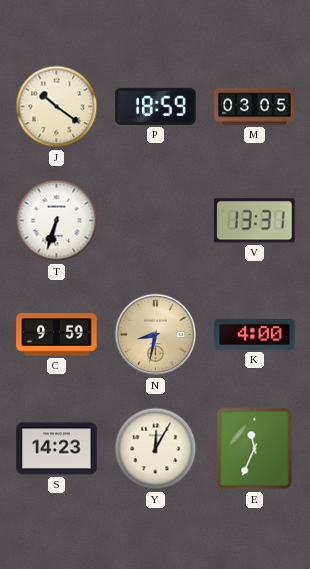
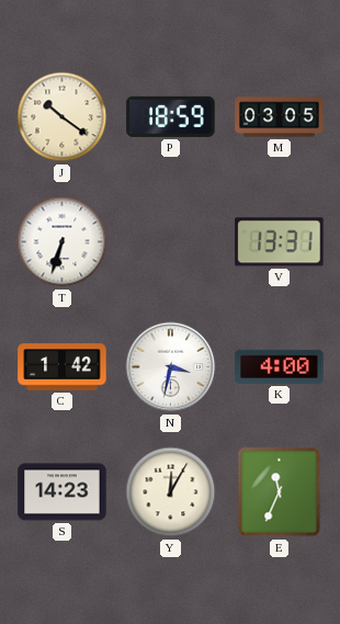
C: 9:59 -> 1:42 (63, 367)
N: 8:32 -> 3:32 (171, 367)
N dial: champagne -> white (171, 367)
